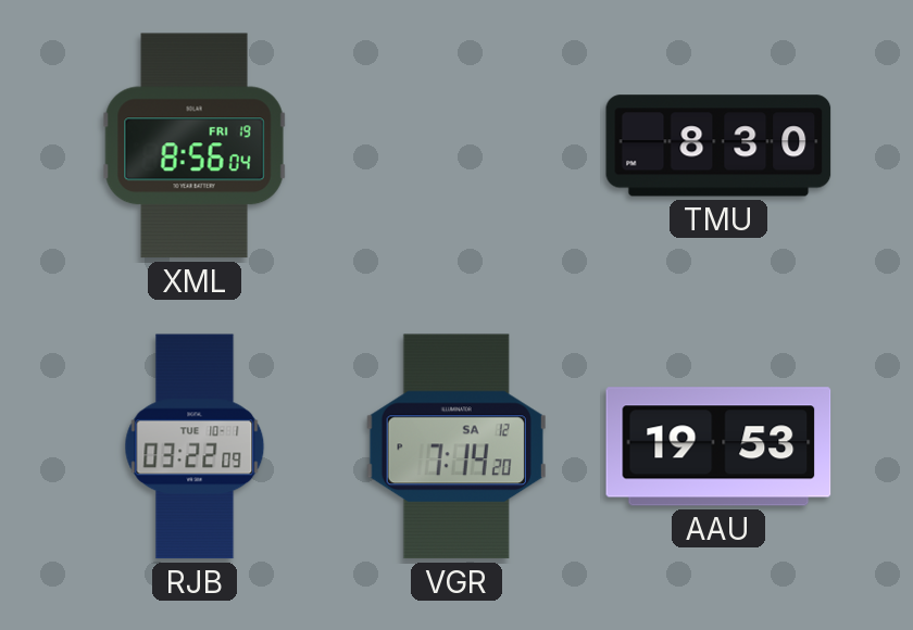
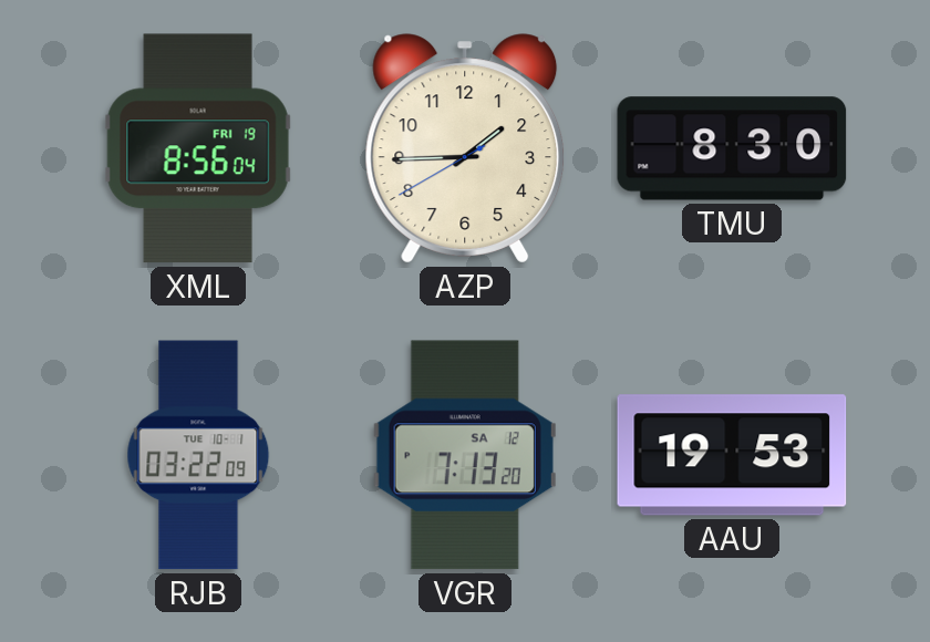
AZP: none -> 1:44 (465, 148)
VGR: 7:14 -> 7:13 (465, 455)
